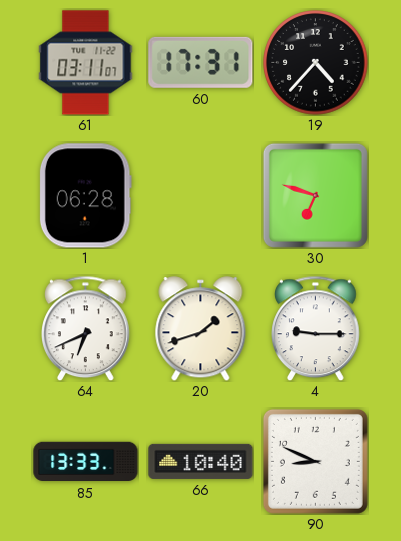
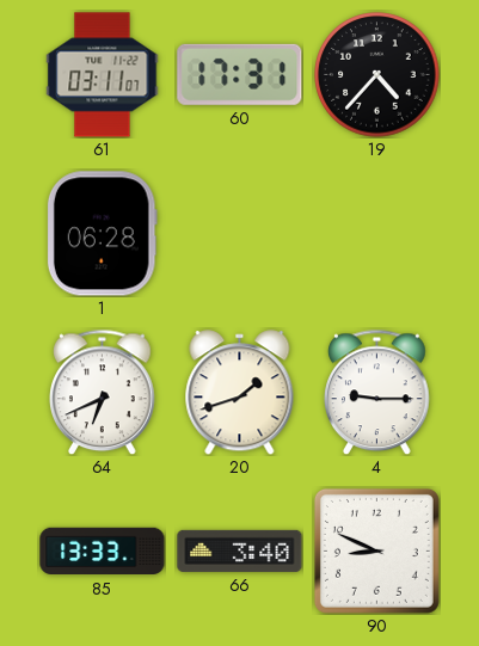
30: 6:48 -> none (315, 195)
66: 10:40 -> 3:40 (240, 550)
